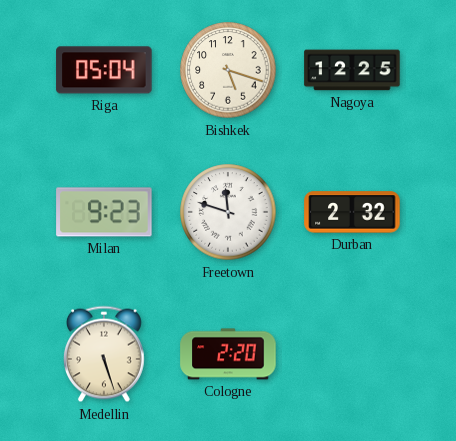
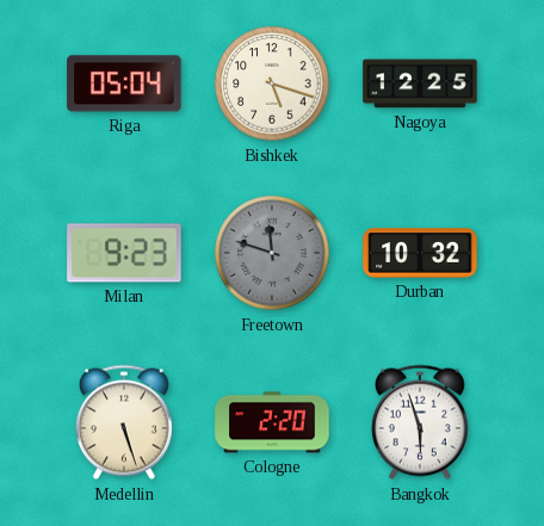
Freetown dial: white -> grey (272, 253)
Durban: 2:32 -> 10:32 (420, 253)
Bangkok: none -> 5:57 (420, 422)
